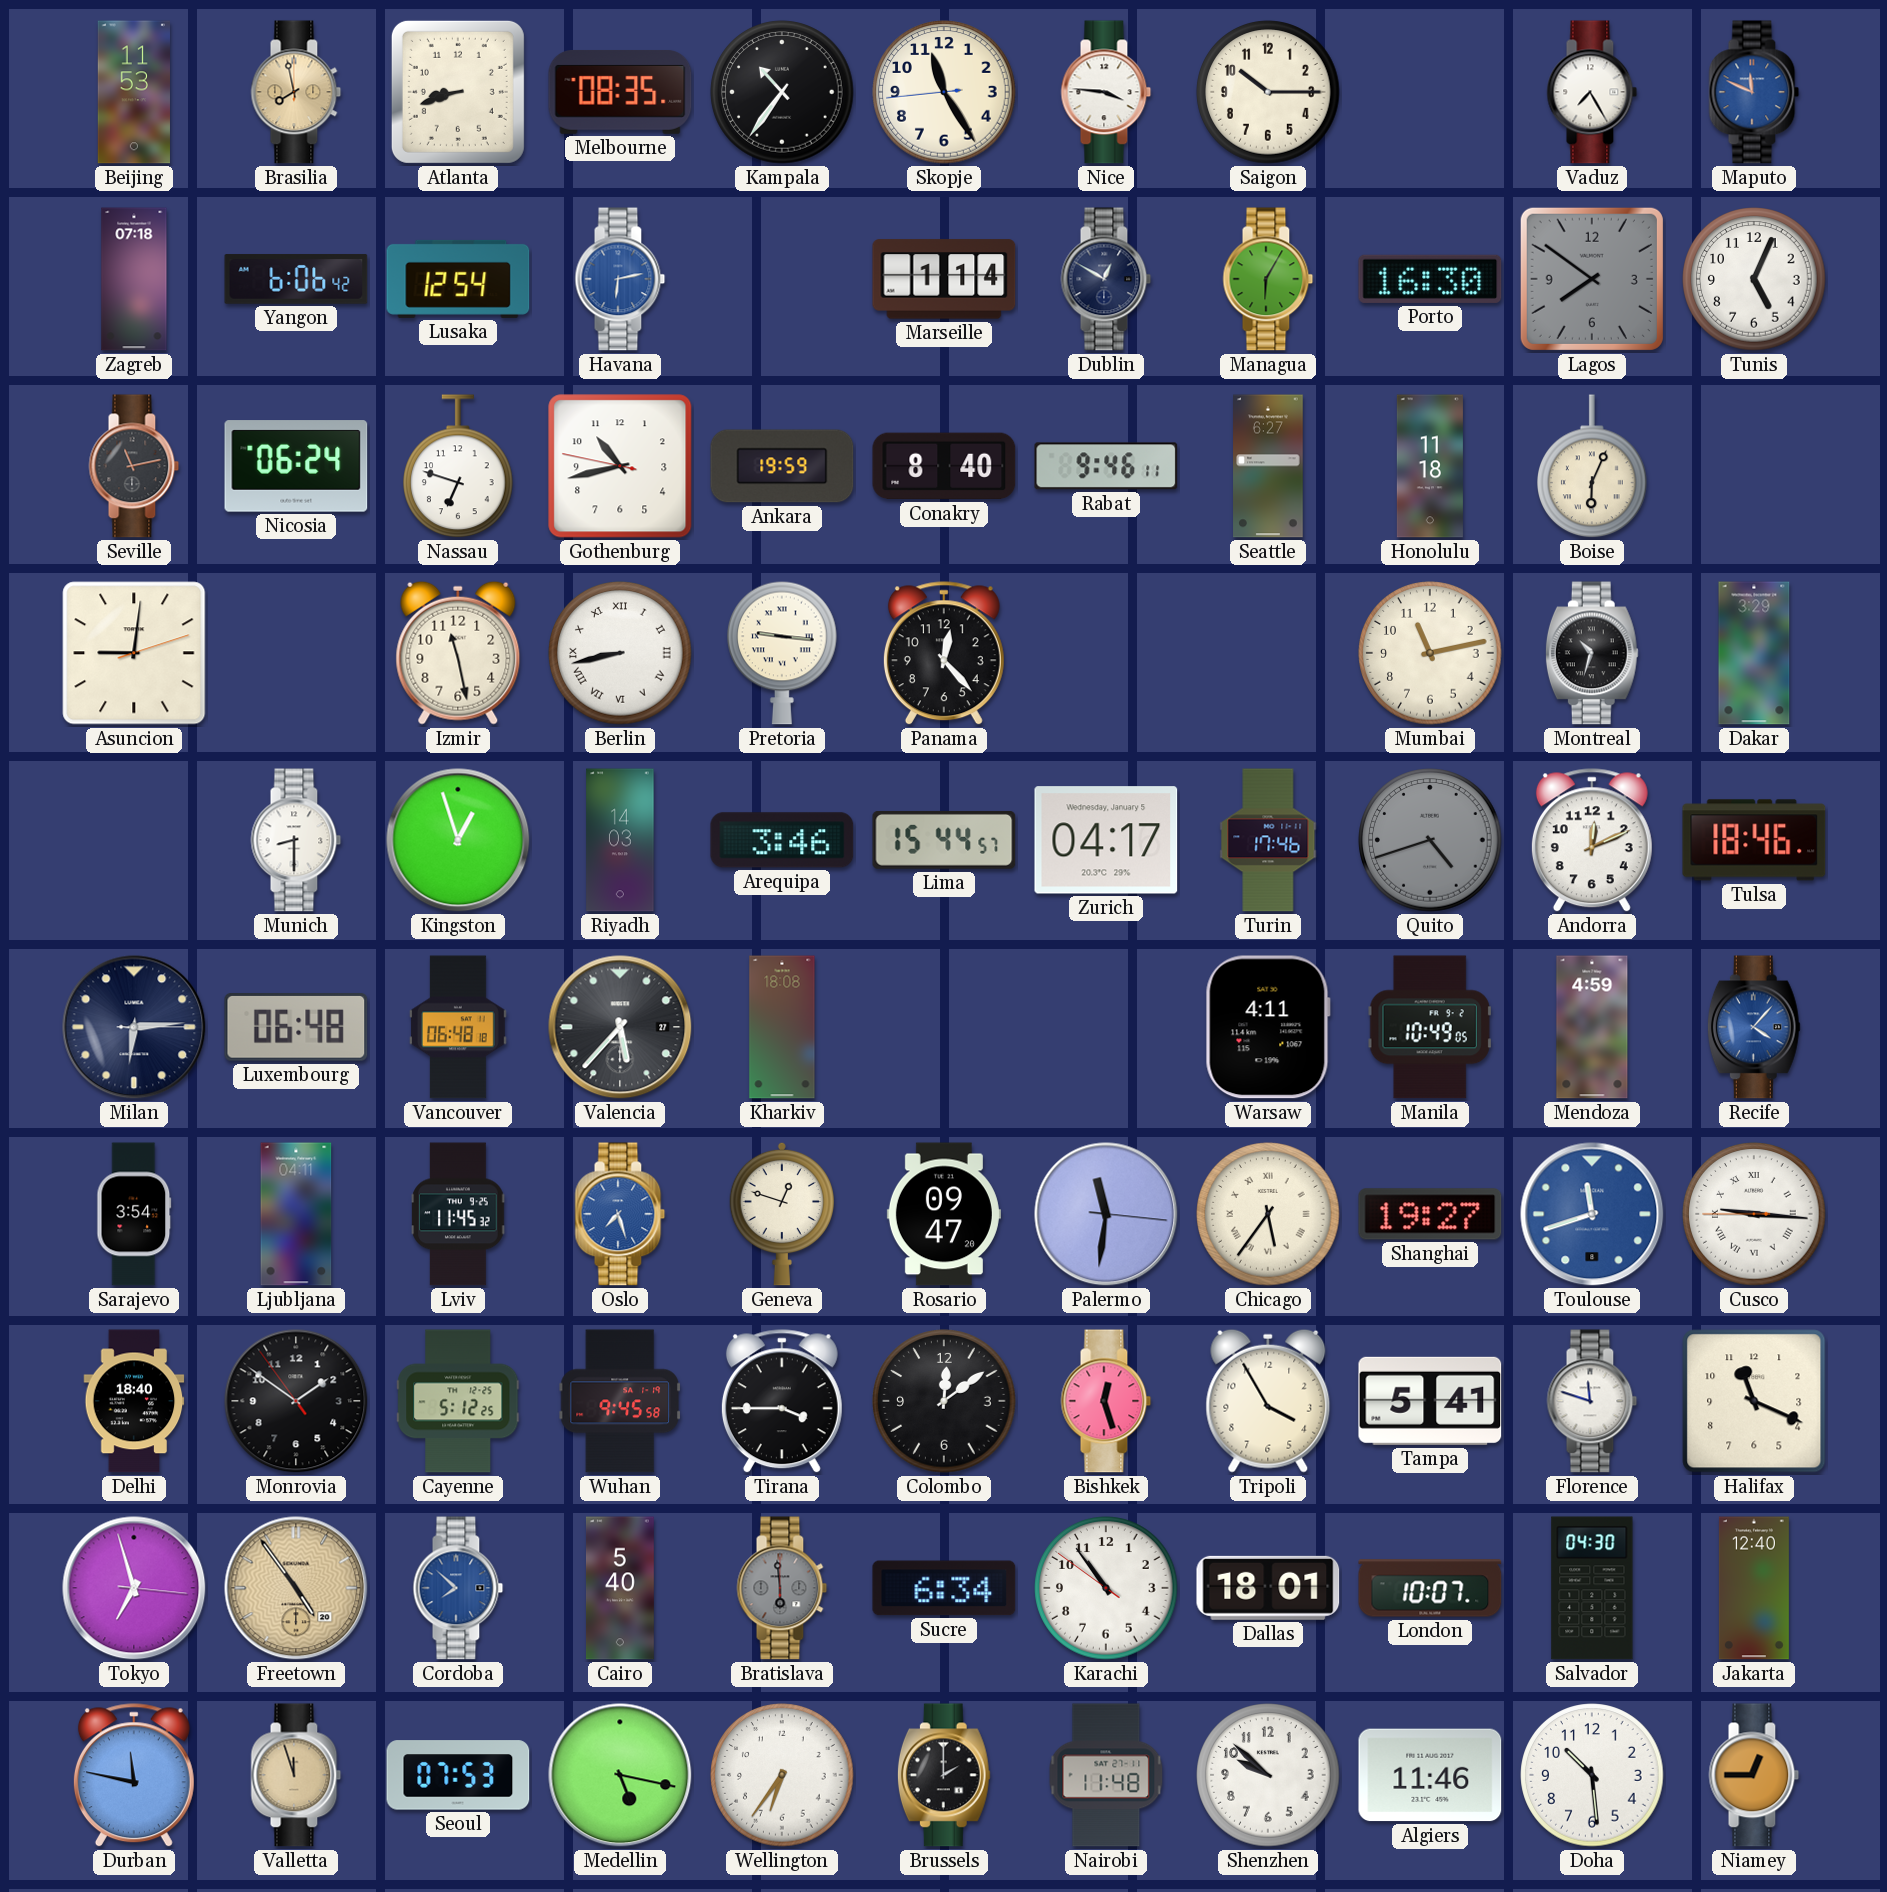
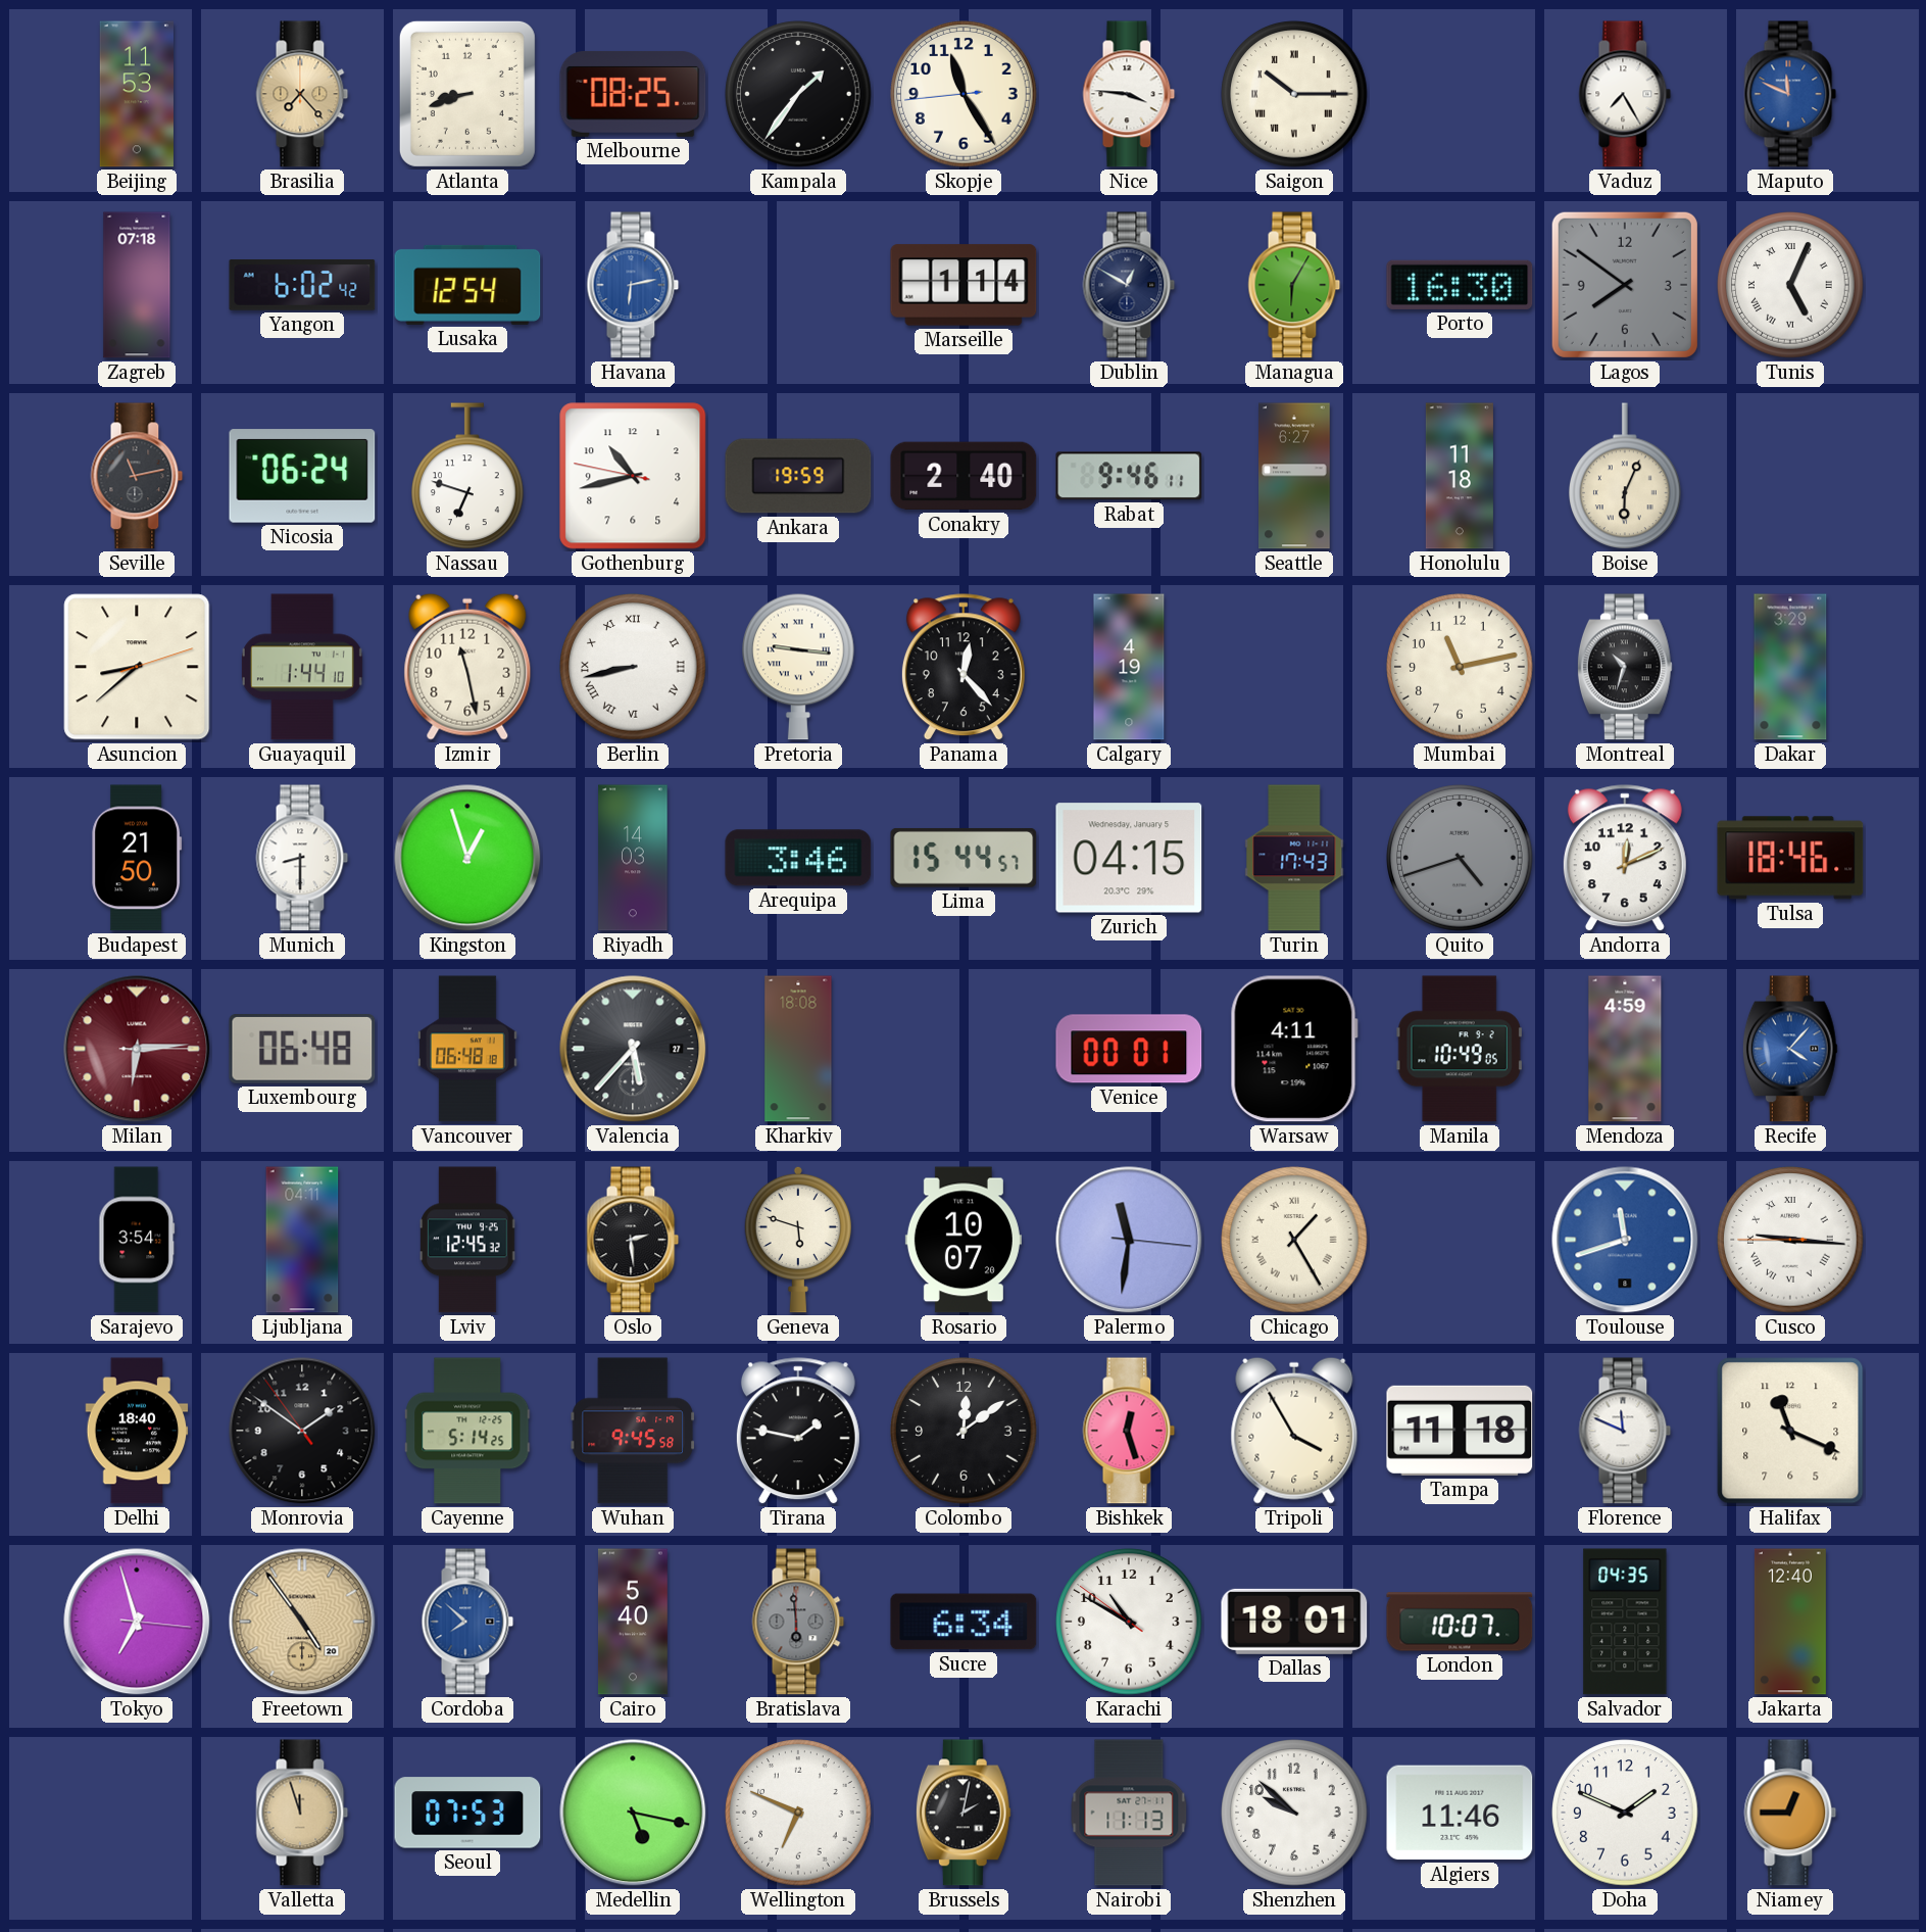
Brasilia: 7:58 -> 7:23 (302, 94)
Melbourne: 08:35 -> 08:25 (633, 94)
Kampala: 10:36 -> 1:36 (798, 94)
Saigon numerals: Arabic -> Roman (1294, 94)
Yangon: 6:06 -> 6:02 (302, 285)
Tunis numerals: Arabic -> Roman (1790, 285)
Conakry: 8:40 -> 2:40 (964, 476)
Asuncion: 9:01 -> 8:38 (137, 667)
Guayaquil: none -> 1:44 (302, 667)
Calgary: none -> 4:19 (1129, 667)
Budapest: none -> 21:50 (137, 858)
Zurich: 04:17 -> 04:15 (1129, 858)
Turin: 17:46 -> 17:43 (1294, 858)
Milan dial: navy -> burgundy (137, 1049)
Venice: none -> 00:01 (1129, 1049)
Lviv: 11:45 -> 12:45 (467, 1240)
Oslo: 7:27 -> 2:29 (633, 1240)
Oslo dial: blue -> black (633, 1240)
Geneva: 12:48 -> 5:48 (797, 1240)
Rosario: 09:47 -> 10:07 (964, 1240)
Chicago: 5:36 -> 1:25 (1294, 1240)
Shanghai: 19:27 -> none (1430, 1214)
Cayenne: 5:12 -> 5:14 (467, 1431)
Tirana: 3:45 -> 1:47 (798, 1432)
Tampa: 5:41 -> 11:18 (1460, 1431)
Florence: 11:48 -> 11:49 (1625, 1431)
Karachi: 10:53 -> 10:49 (1129, 1622)
Salvador: 04:30 -> 04:35 (1625, 1622)
Durban: 11:47 -> none (134, 1776)
Wellington: 6:36 -> 6:49 (798, 1813)
Brussels: 2:00 -> 2:02 (964, 1813)
Nairobi: 11:48 -> 11:13 (1129, 1813)
Doha: 10:29 -> 1:49 (1625, 1813)
